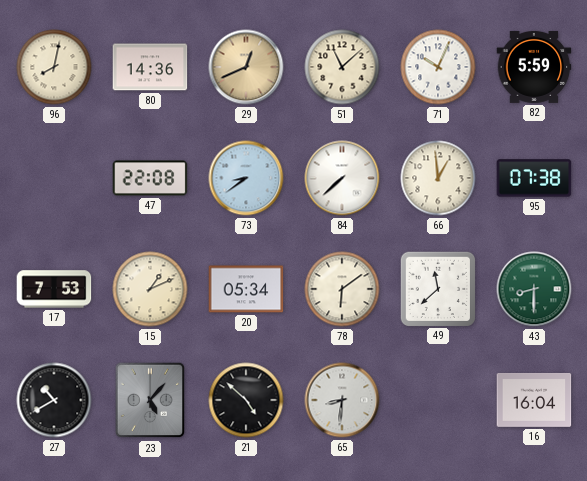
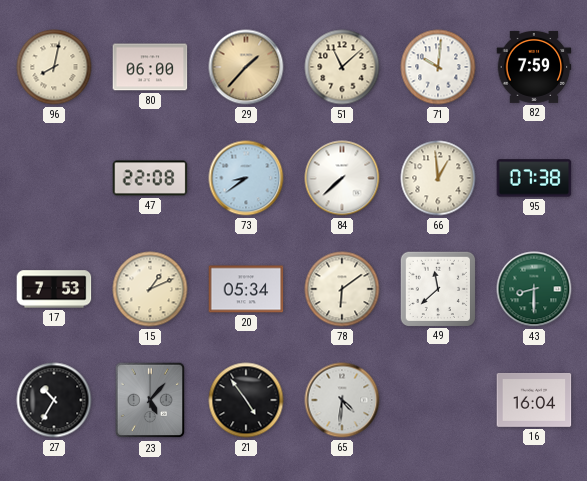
80: 14:36 -> 06:00 (150, 67)
29: 12:41 -> 1:37 (246, 67)
71: 10:04 -> 10:01 (438, 67)
82: 5:59 -> 7:59 (534, 67)
27: 10:40 -> 10:35 (54, 400)
21: 4:52 -> 4:54 (246, 400)
65: 8:31 -> 4:31 (342, 400)
